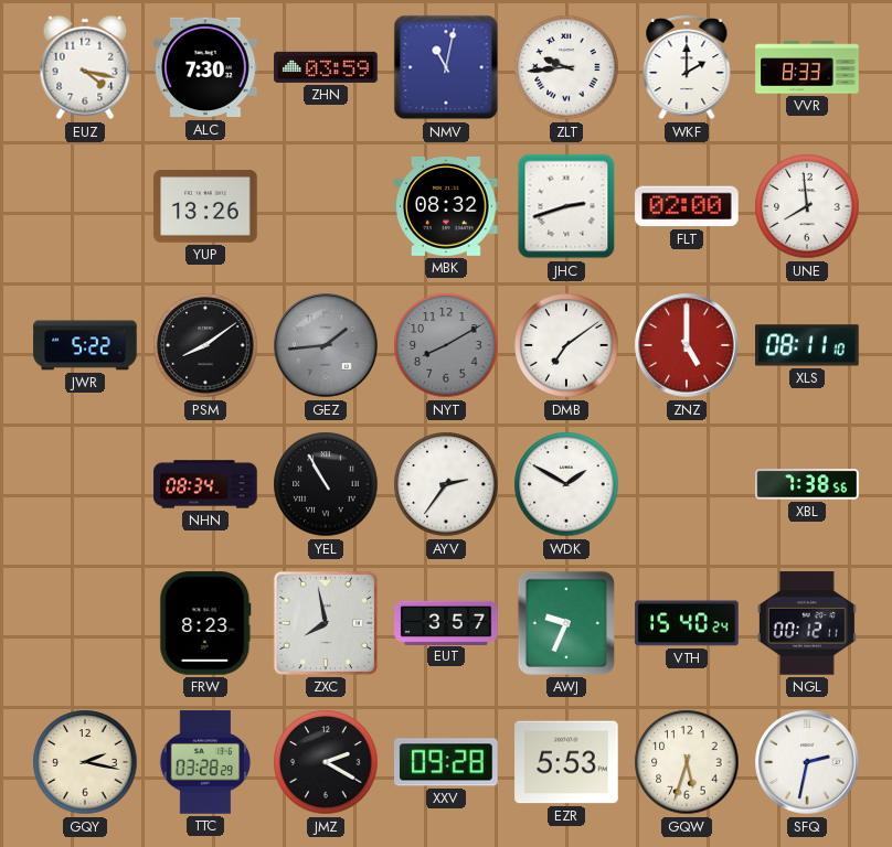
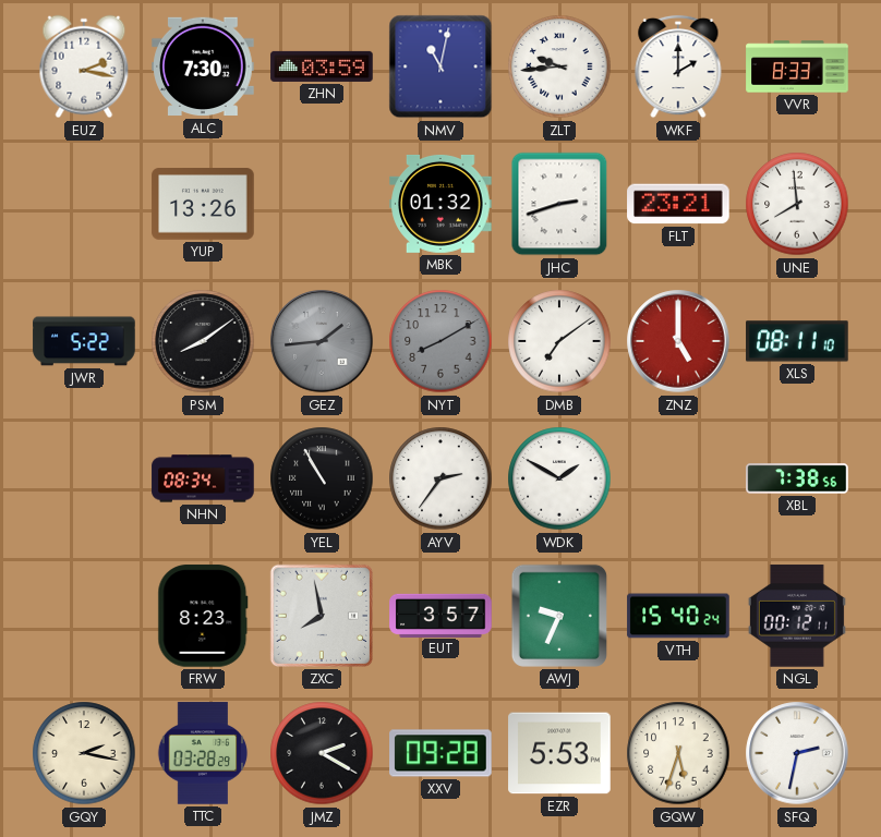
EUZ: 4:17 -> 2:17 (84, 66)
MBK: 08:32 -> 01:32 (440, 204)
FLT: 02:00 -> 23:21 (678, 204)
